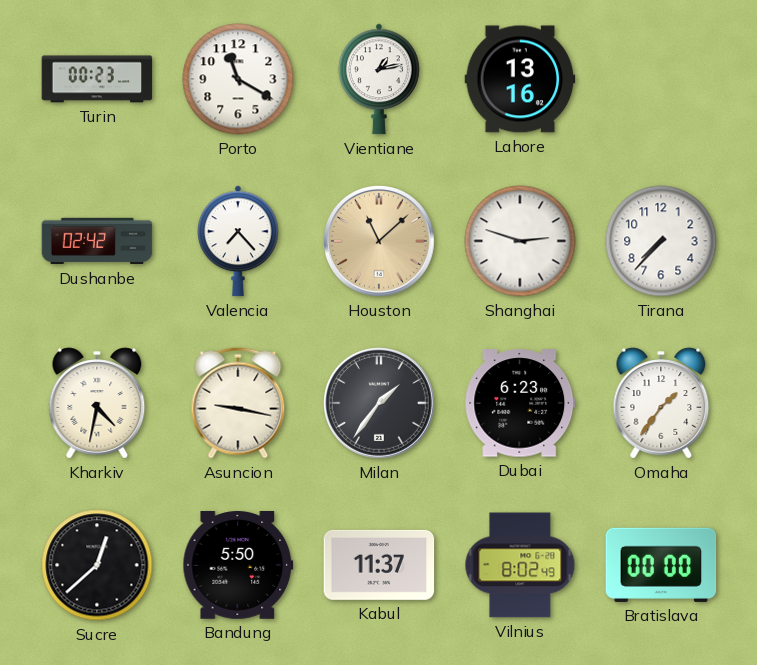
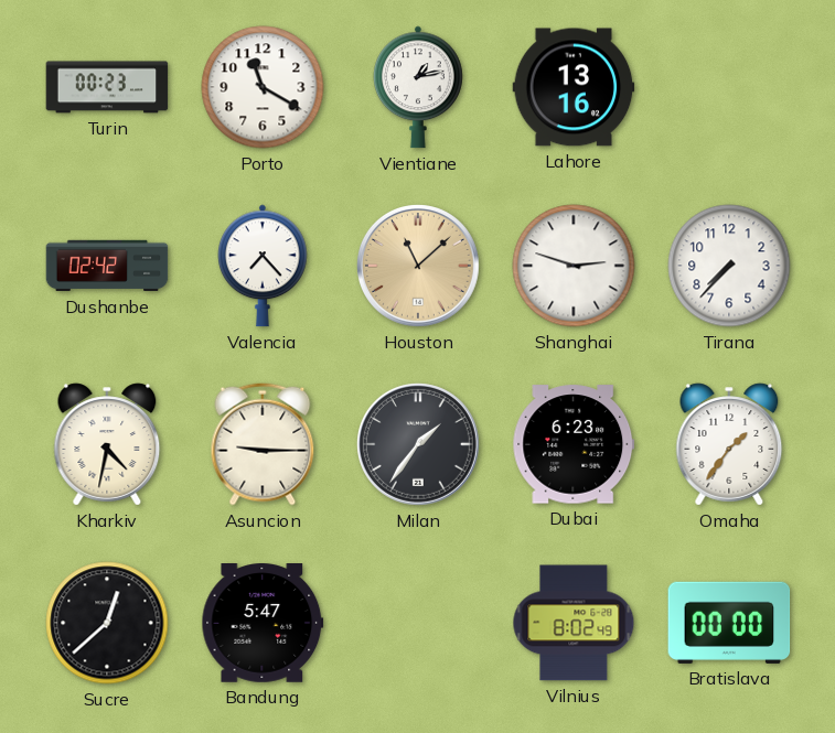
Asuncion: 9:17 -> 9:15 (263, 444)
Bandung: 5:50 -> 5:47 (263, 623)
Kabul: 11:37 -> none (379, 565)
